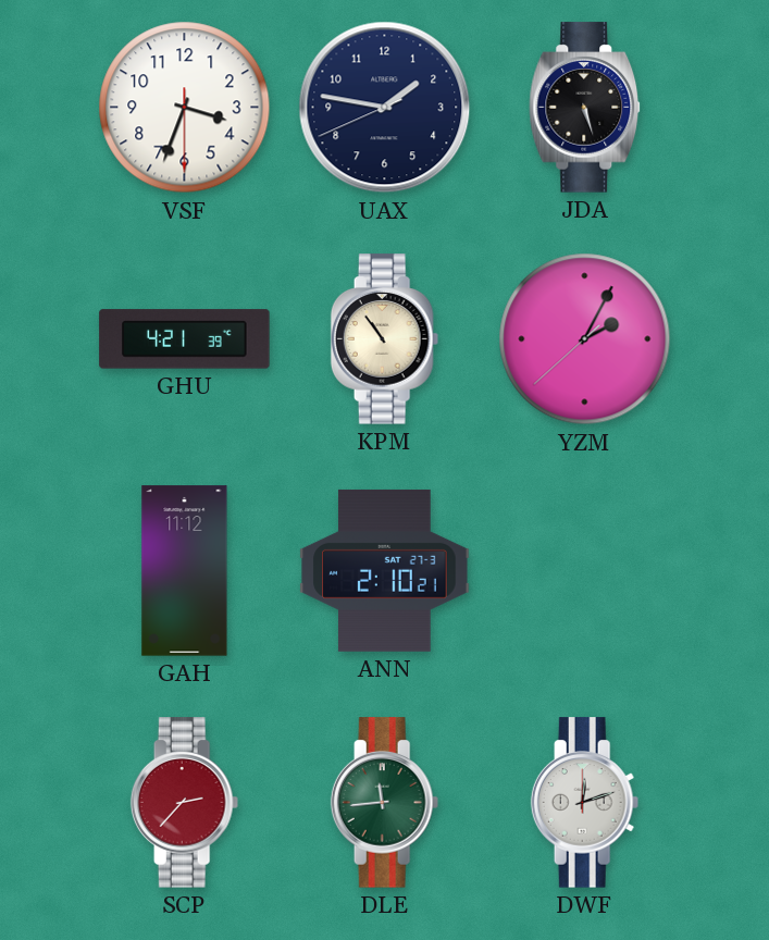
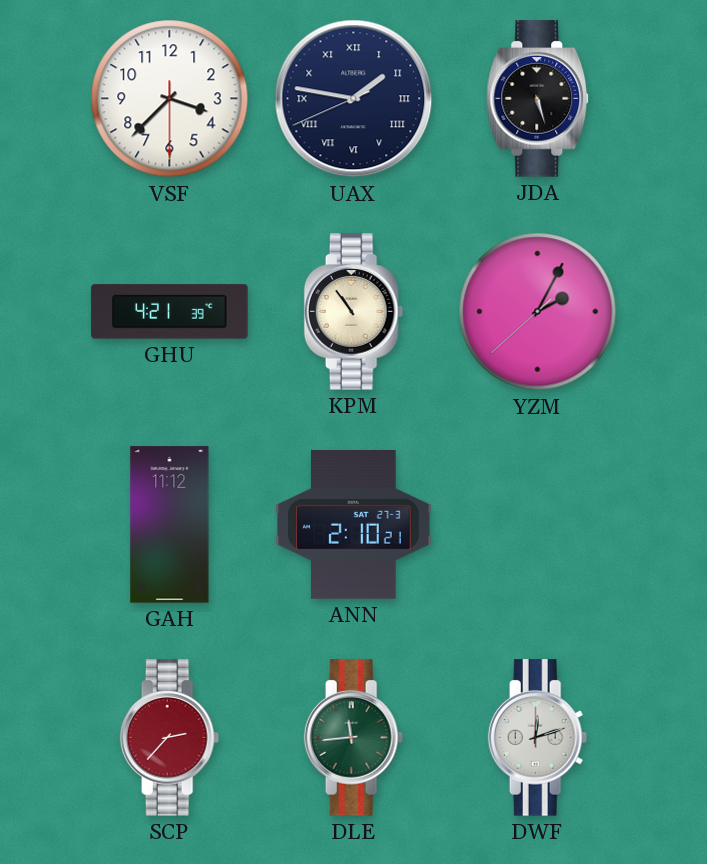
VSF: 3:33 -> 3:37 (170, 99)
UAX numerals: Arabic -> Roman (354, 99)
